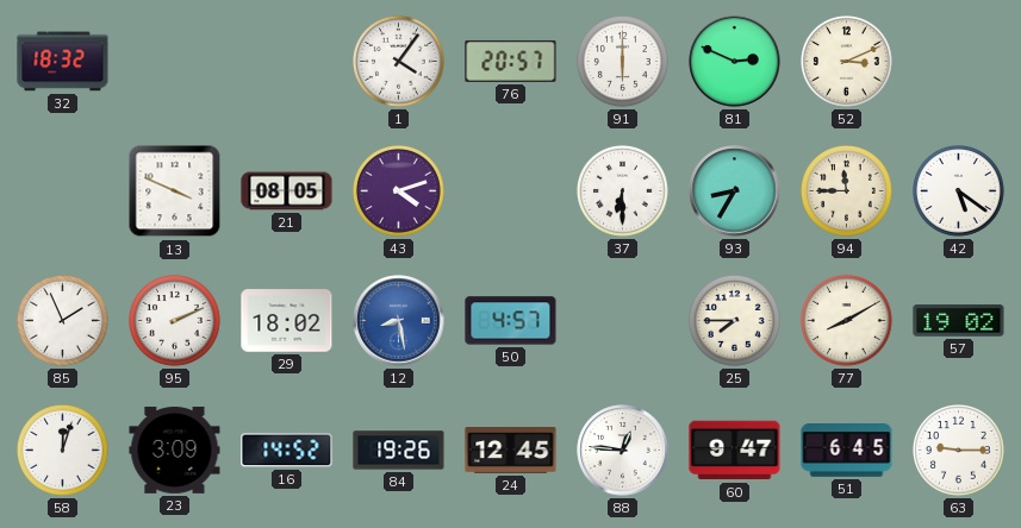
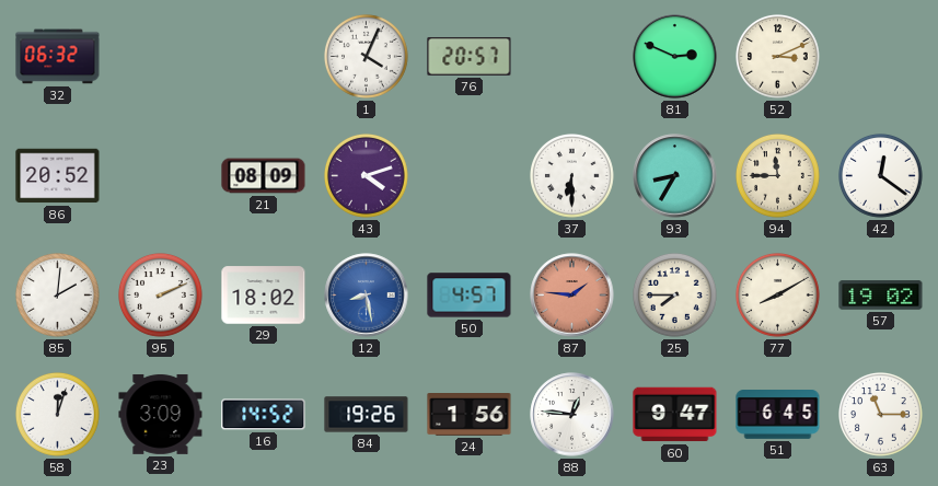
32: 18:32 -> 06:32 (58, 57)
1: 4:06 -> 4:04 (367, 57)
91: 6:00 -> none (623, 62)
86: none -> 20:52 (58, 176)
13: 3:49 -> none (175, 191)
21: 08:05 -> 08:09 (264, 176)
42: 5:21 -> 12:21 (881, 176)
85: 1:56 -> 2:01 (58, 296)
87: none -> 1:46 (572, 296)
24: 12:45 -> 1:56 (470, 415)
63: 9:15 -> 11:15 (881, 415)
